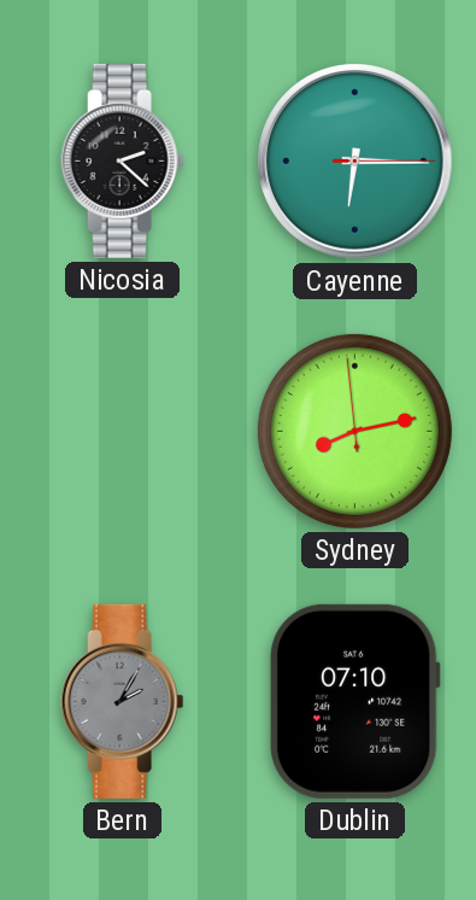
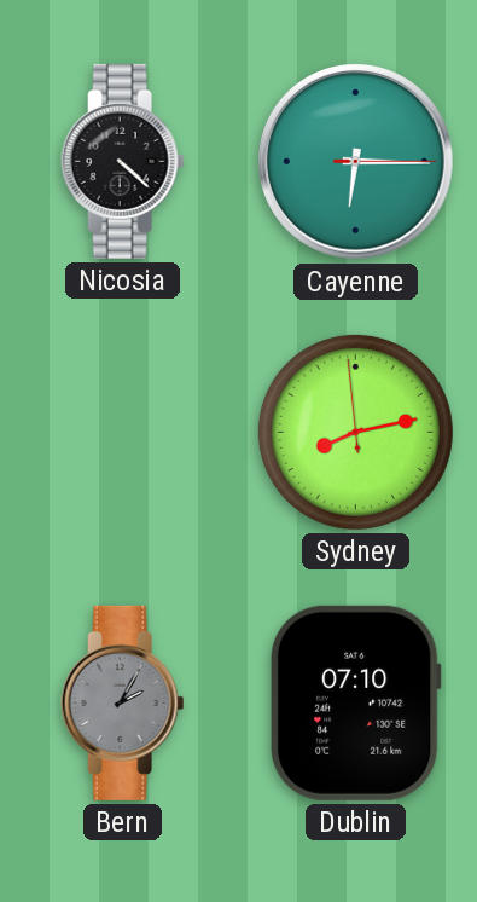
Nicosia: 2:22 -> 4:22 (123, 161)
